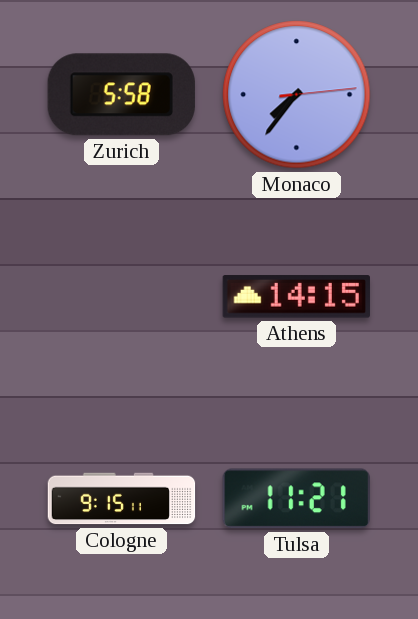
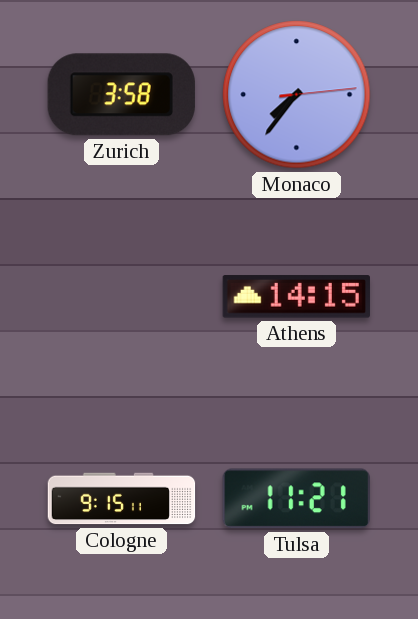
Zurich: 5:58 -> 3:58 (121, 95)
